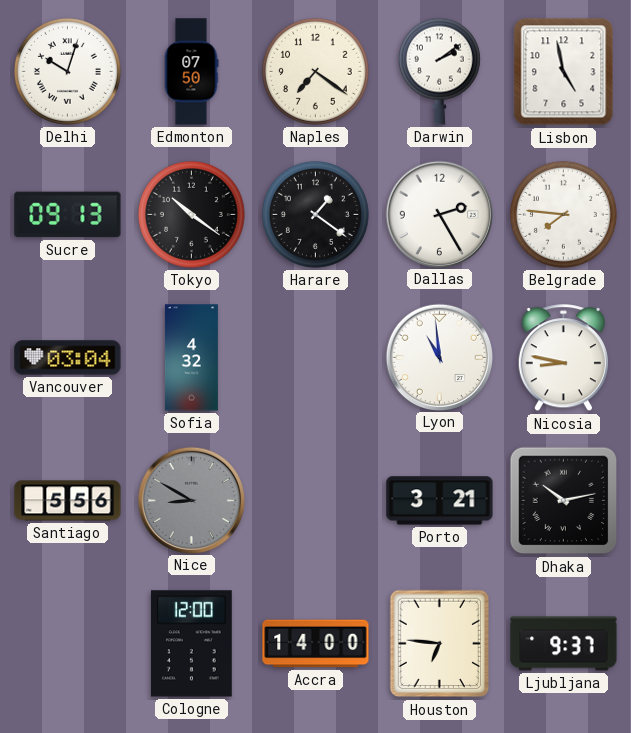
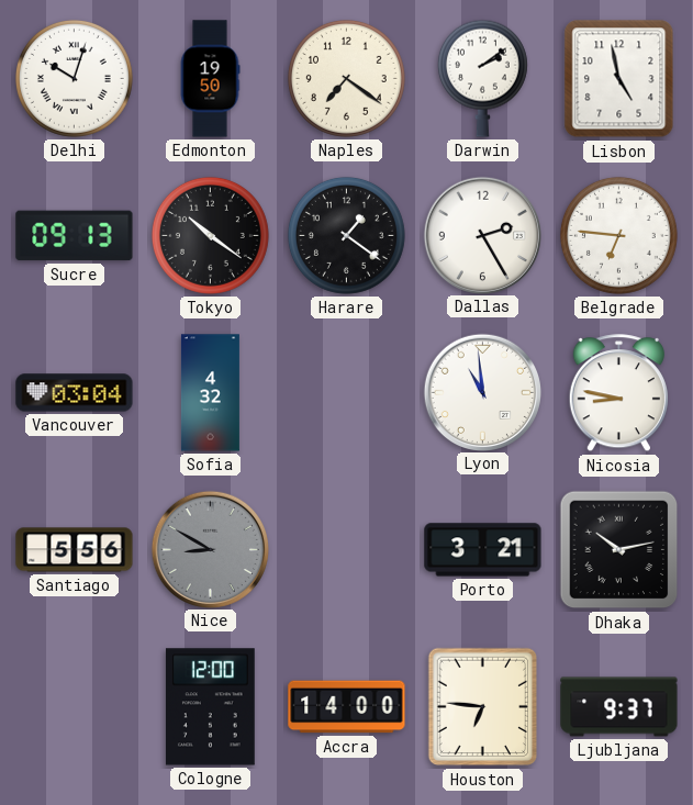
Edmonton: 07:50 -> 19:50 (210, 79)
Belgrade: 7:46 -> 6:46 (618, 235)
